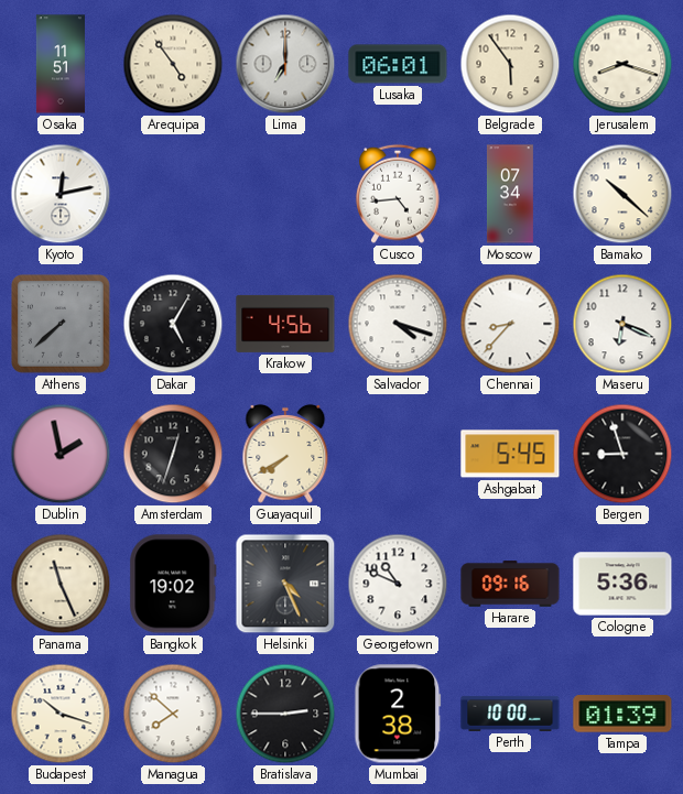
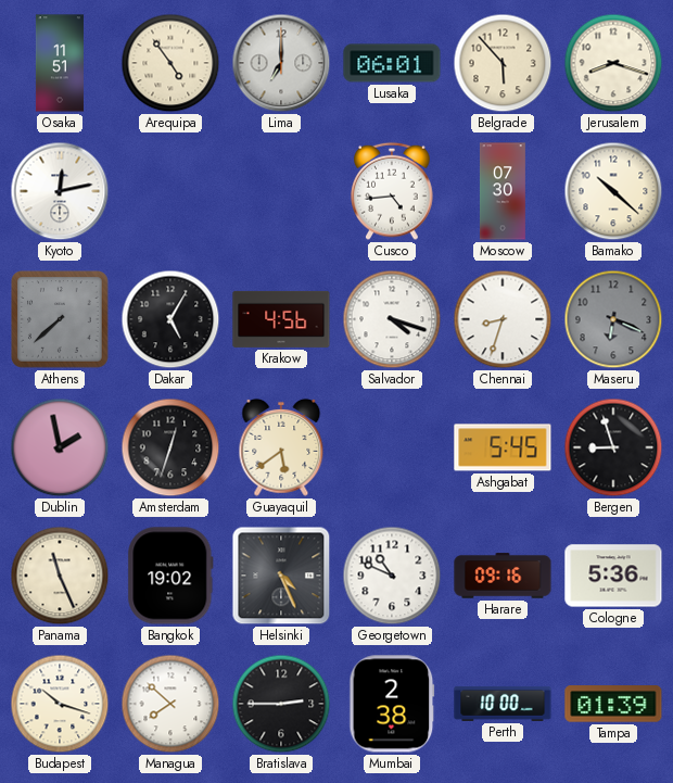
Belgrade: 5:54 -> 5:53 (503, 63)
Moscow: 07:34 -> 07:30 (503, 191)
Chennai: 8:37 -> 8:33 (503, 319)
Maseru dial: white -> grey (613, 319)
Guayaquil: 7:40 -> 5:39 (281, 447)
